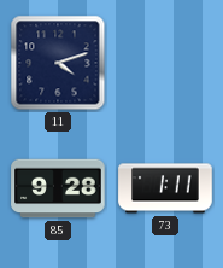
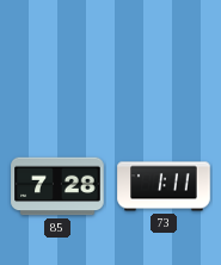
11: 4:12 -> none (58, 63)
85: 9:28 -> 7:28 (57, 186)
